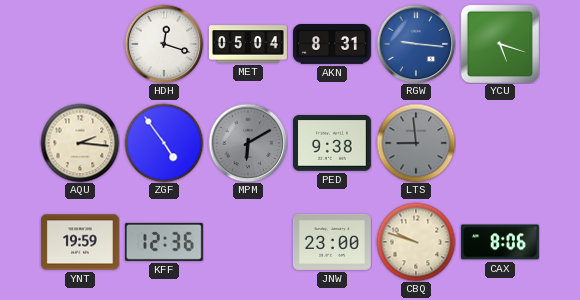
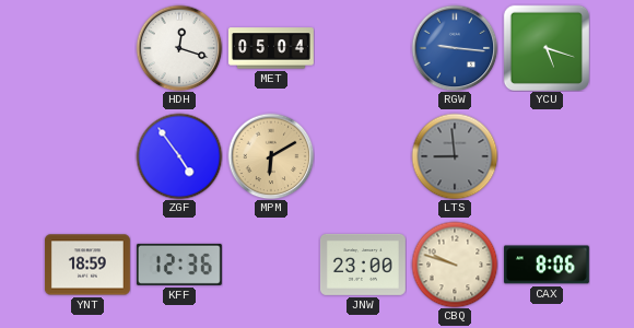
AKN: 8:31 -> none (332, 45)
AQU: 2:16 -> none (80, 143)
MPM dial: grey -> champagne (271, 156)
PED: 9:38 -> none (332, 143)
YNT: 19:59 -> 18:59 (87, 265)
